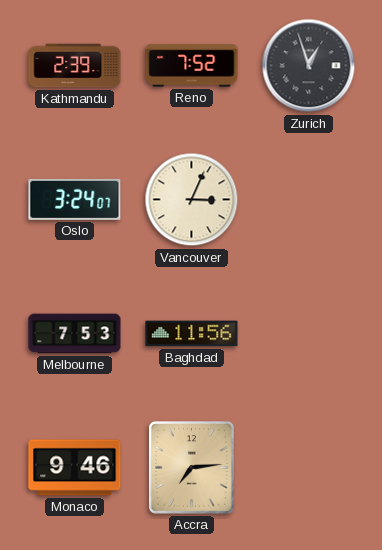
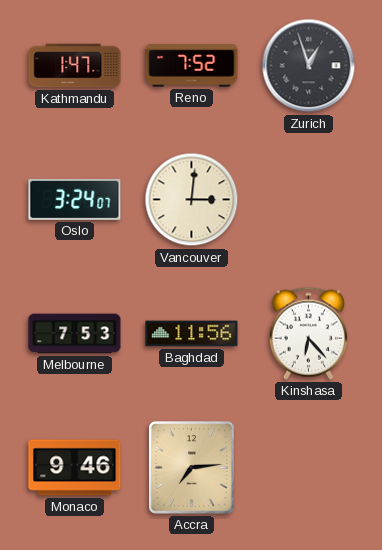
Kathmandu: 2:39 -> 1:47 (75, 66)
Vancouver: 3:04 -> 3:01 (192, 200)
Kinshasa: none -> 6:23 (308, 333)
